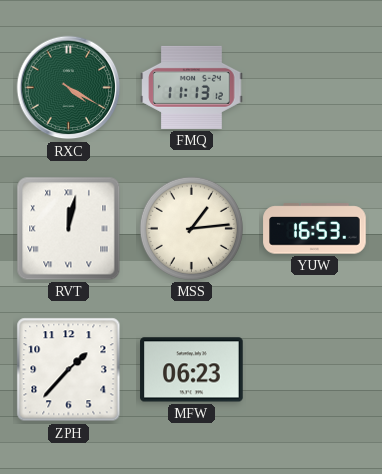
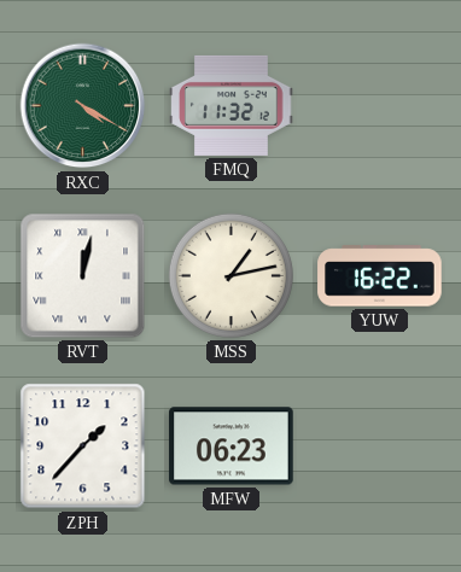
FMQ: 11:13 -> 11:32 (232, 105)
MSS: 1:14 -> 1:13 (230, 275)
YUW: 16:53 -> 16:22 (380, 276)
